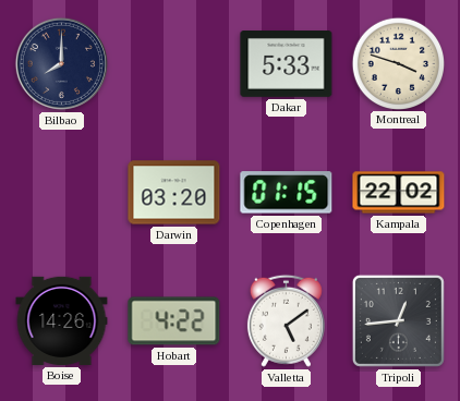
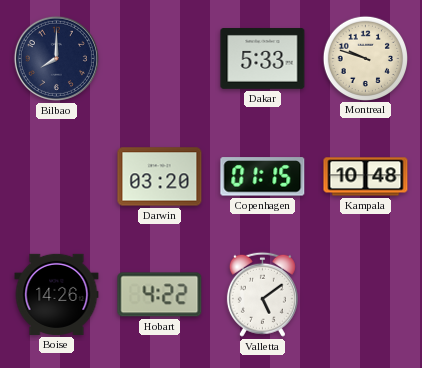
Montreal: 3:48 -> 9:48 (365, 58)
Kampala: 22:02 -> 10:48 (366, 177)
Tripoli: 12:44 -> none (398, 320)
